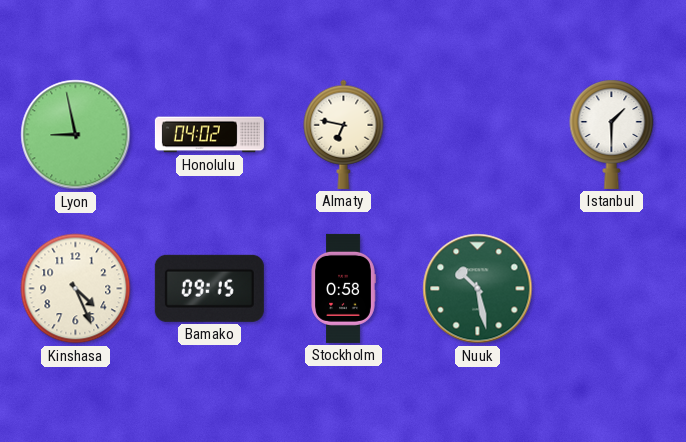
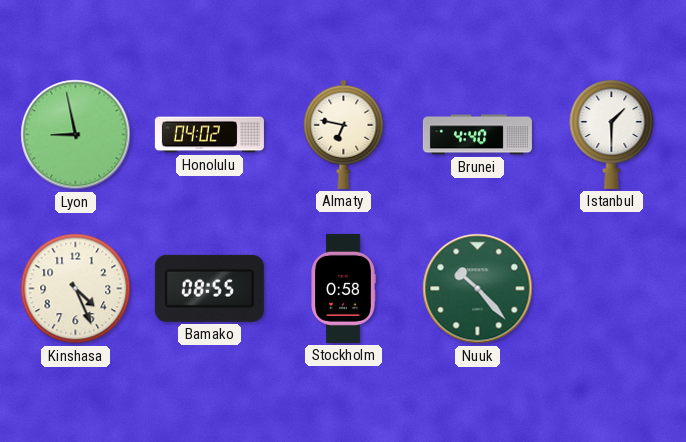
Brunei: none -> 4:40 (477, 135)
Bamako: 09:15 -> 08:55 (209, 288)
Nuuk: 10:28 -> 10:23 (478, 289)
